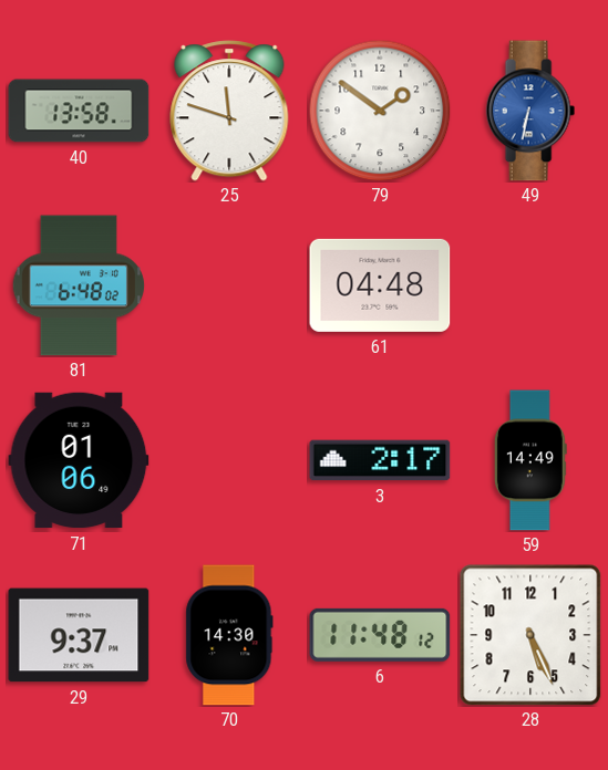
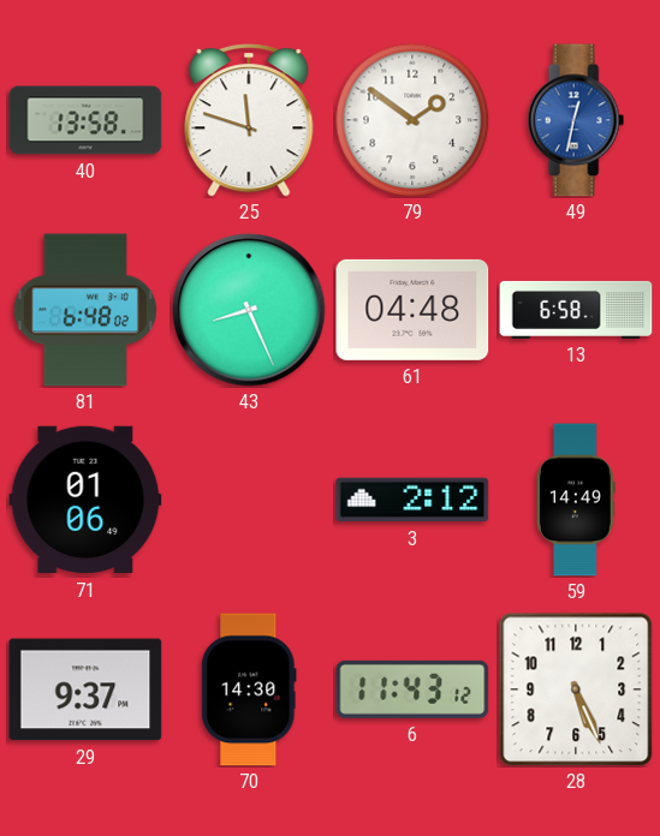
49: 6:32 -> 12:32 (576, 120)
43: none -> 8:26 (249, 310)
13: none -> 6:58 (576, 310)
3: 2:17 -> 2:12 (412, 500)
6: 11:48 -> 11:43 (412, 689)
